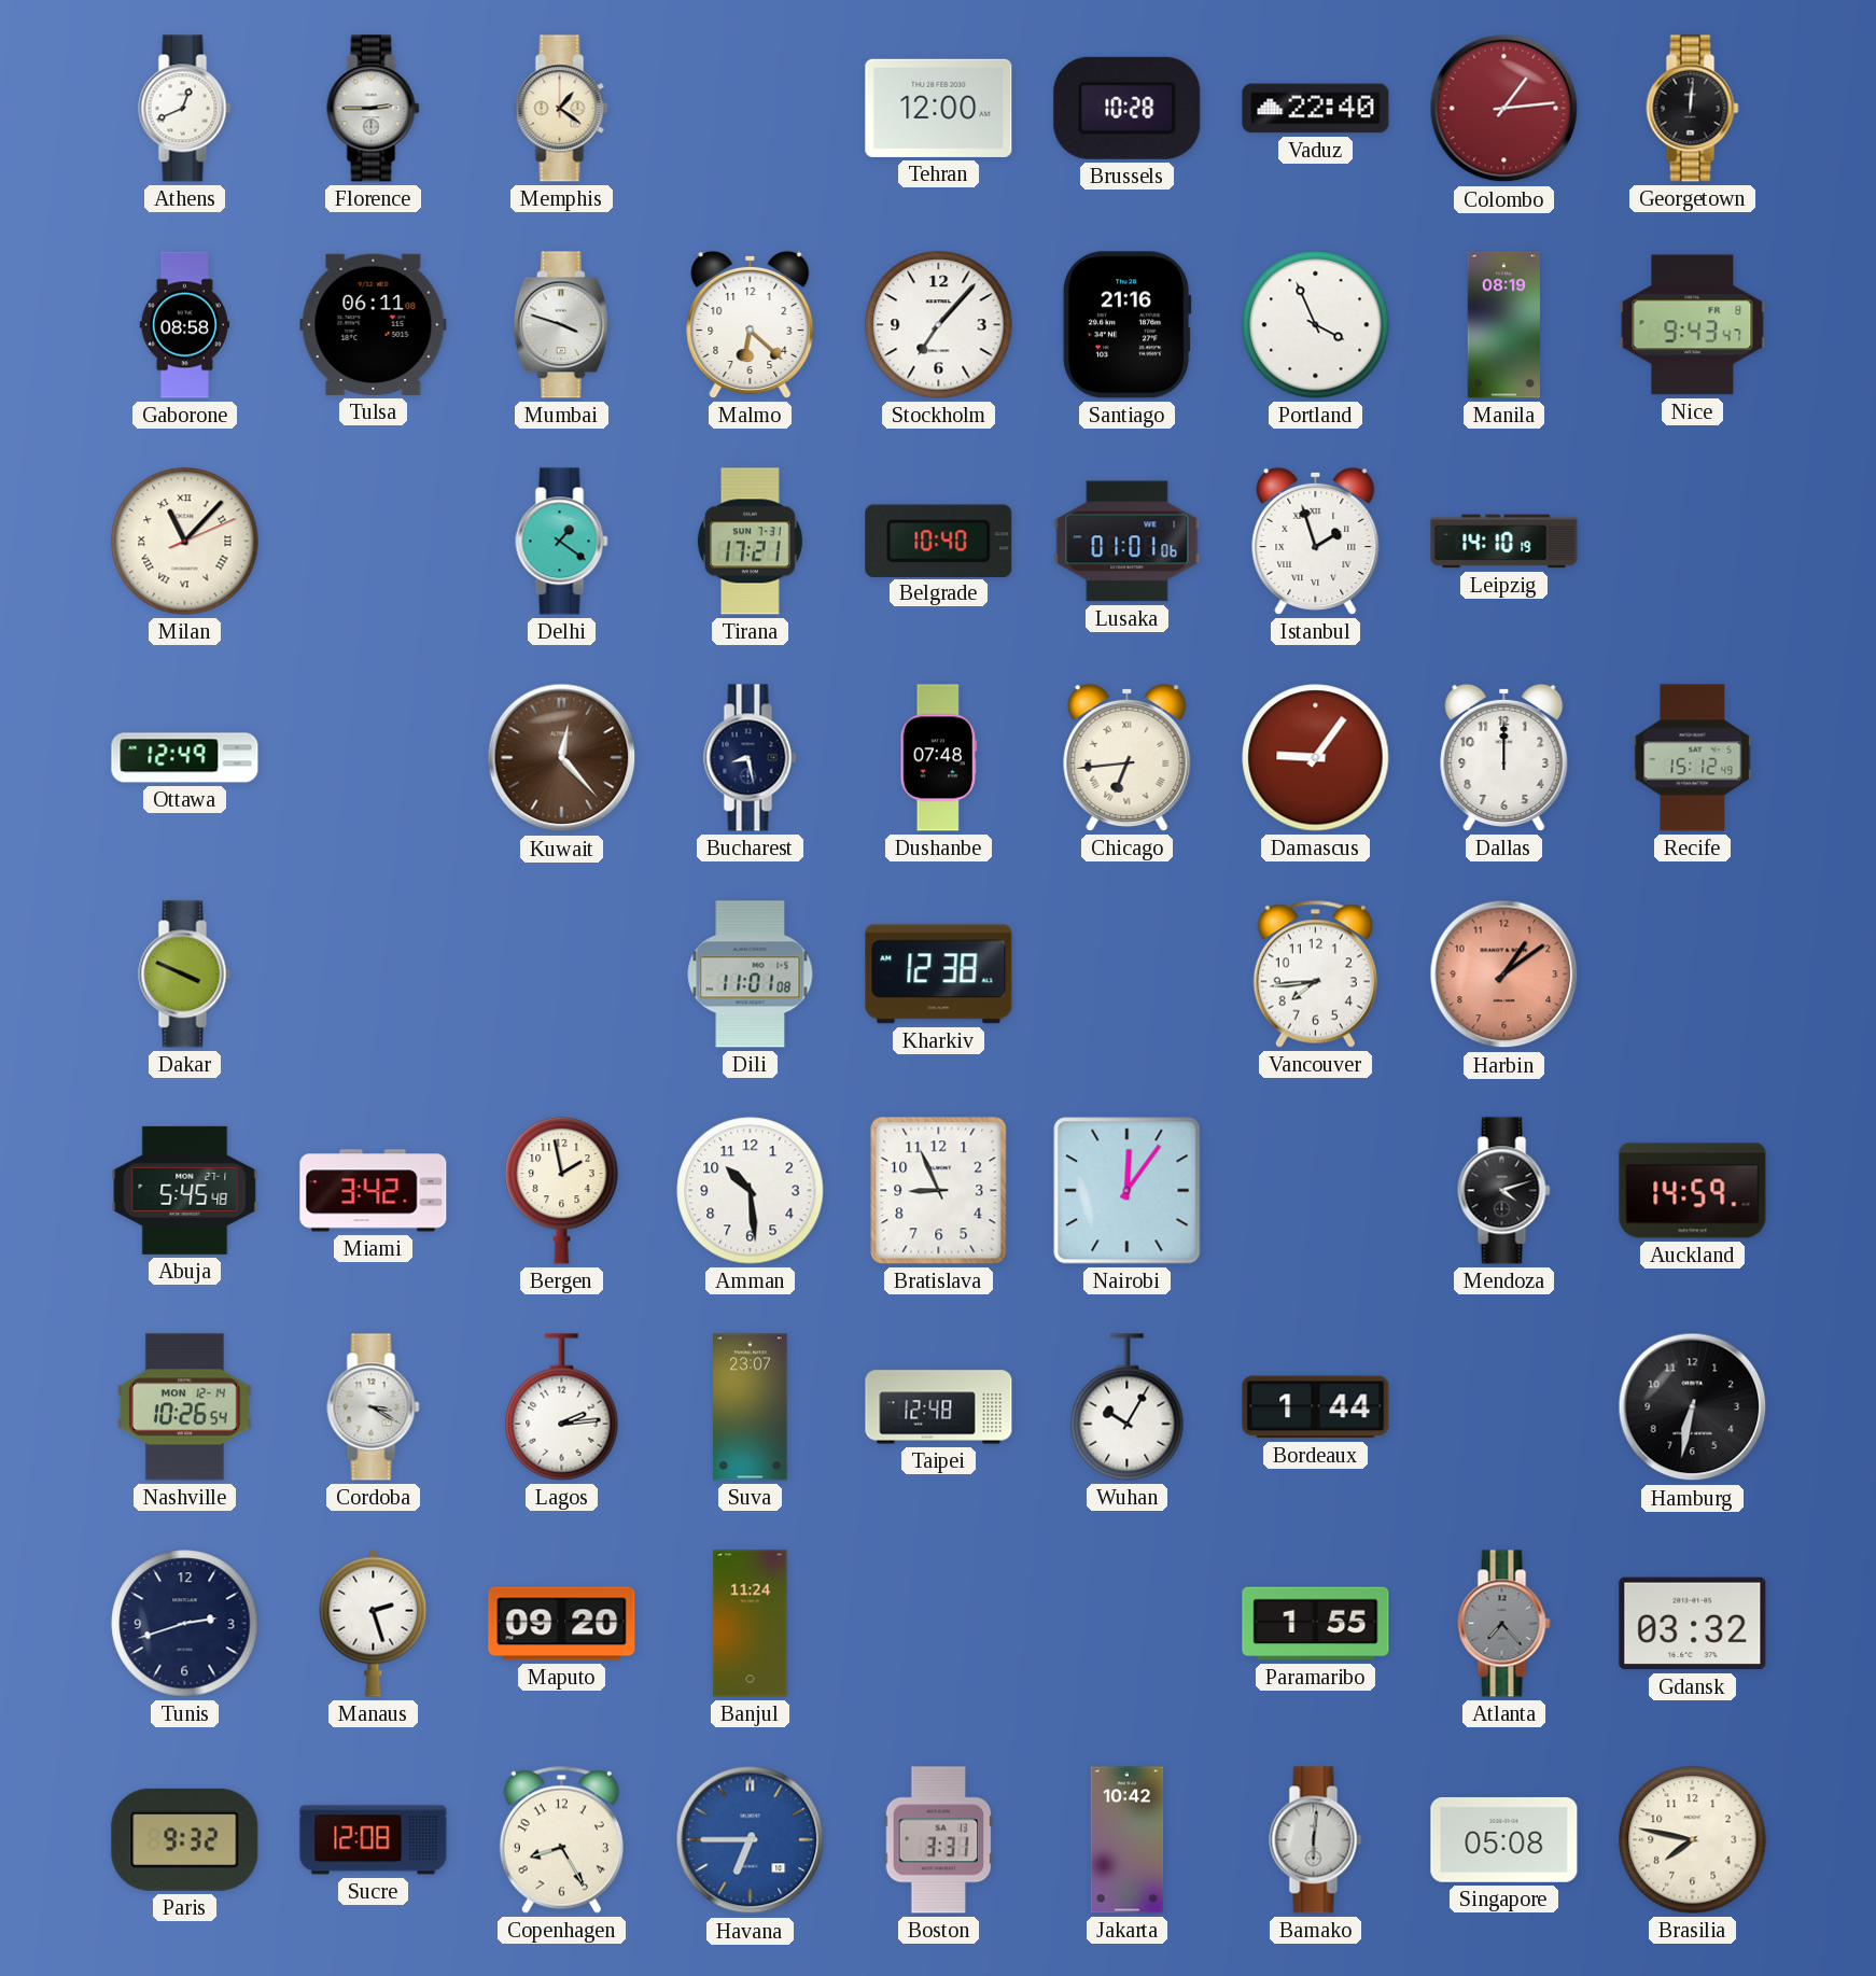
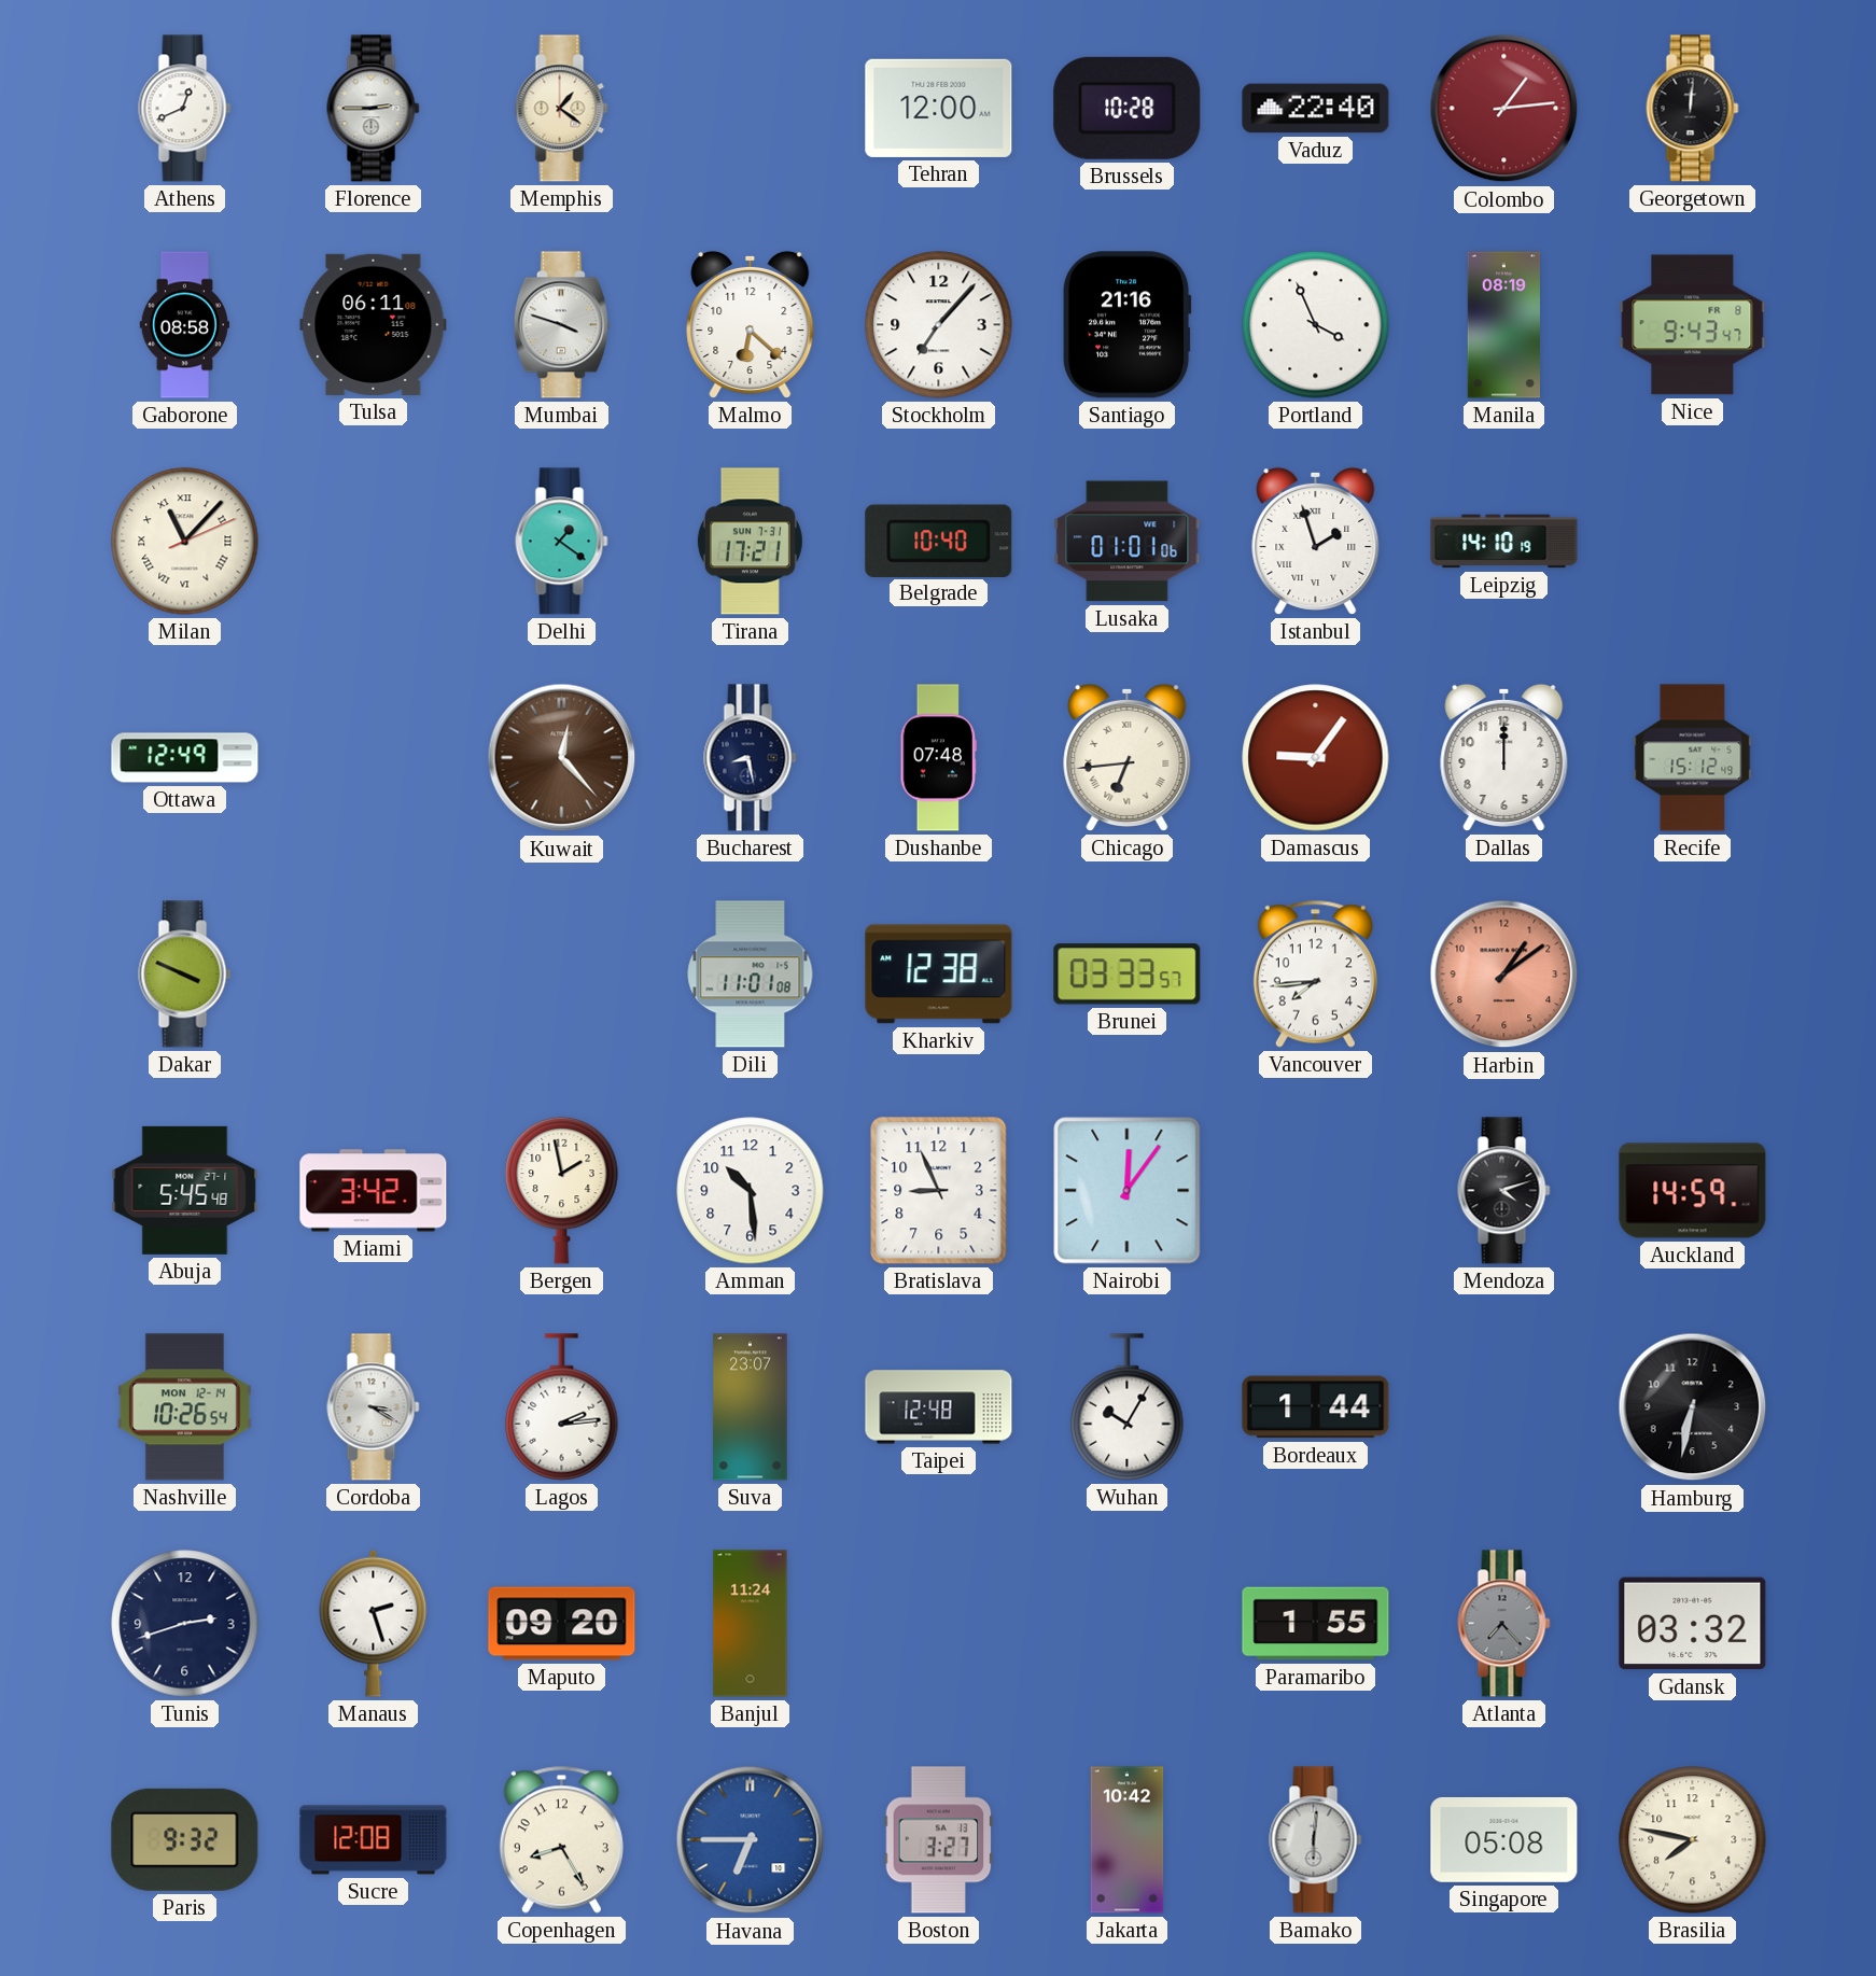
Brunei: none -> 03:33 (1128, 975)
Boston: 3:31 -> 3:27 (939, 1840)
